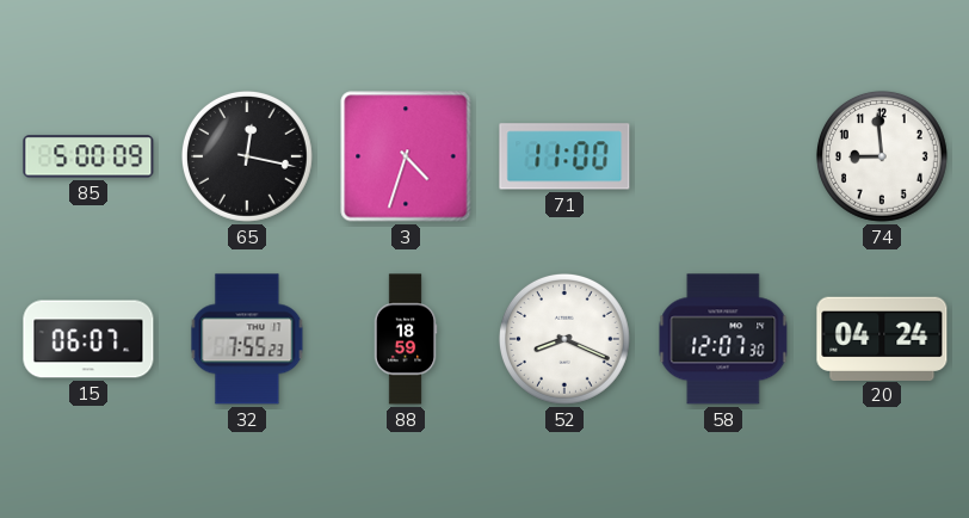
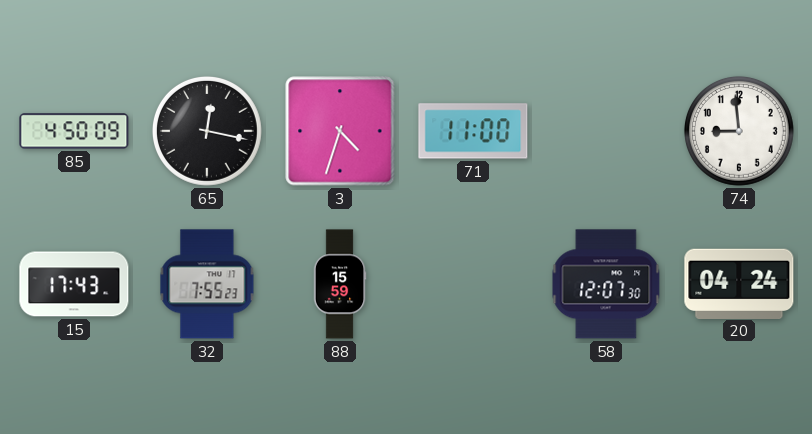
85: 5:00 -> 4:50 (74, 131)
15: 06:07 -> 17:43 (74, 284)
88: 18:59 -> 15:59 (340, 284)
52: 8:19 -> none (564, 339)
